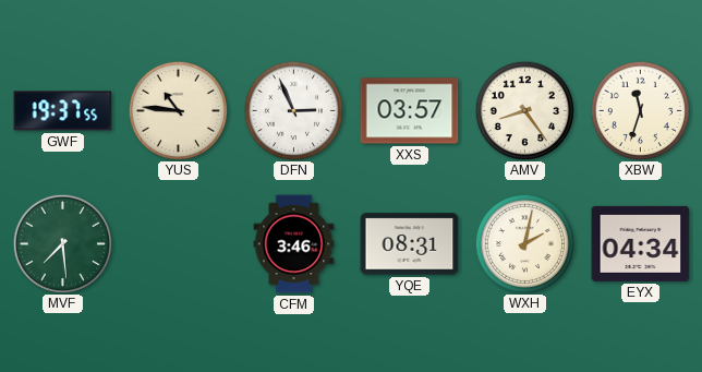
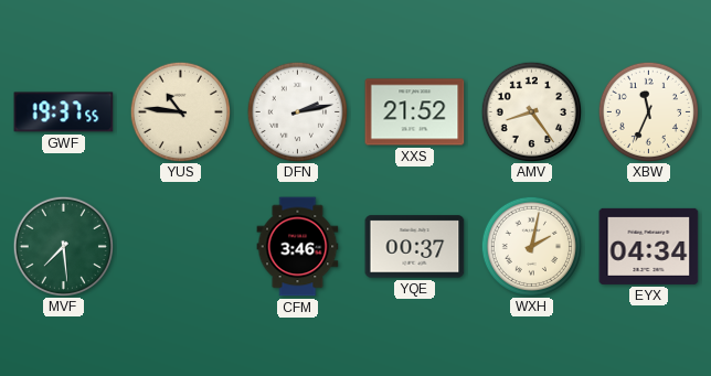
DFN: 2:56 -> 2:13 (297, 111)
XXS: 03:57 -> 21:52 (415, 112)
XBW: 11:33 -> 11:34 (648, 111)
YQE: 08:31 -> 00:37 (415, 247)
